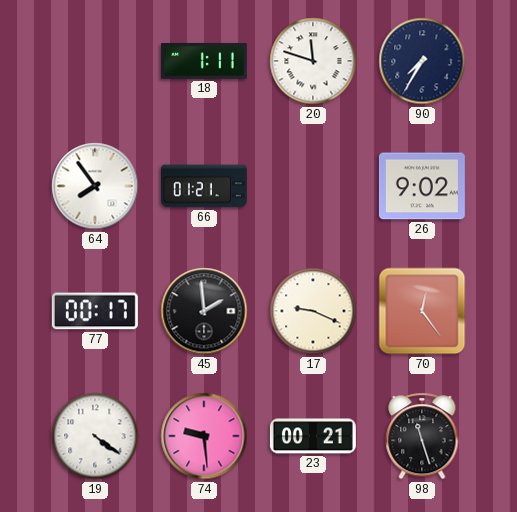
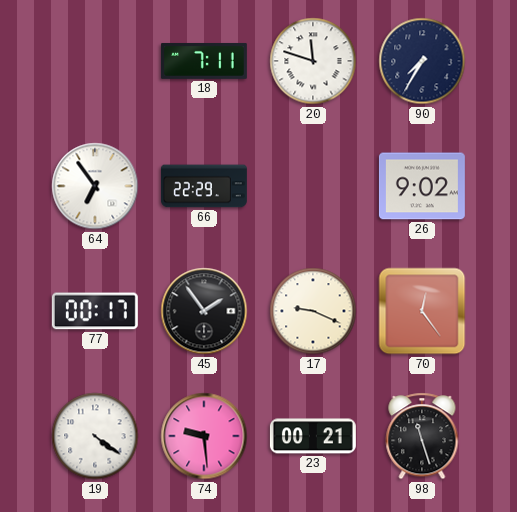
18: 1:11 -> 7:11 (204, 61)
64: 7:54 -> 6:54 (95, 186)
66: 01:21 -> 22:29 (204, 186)
45: 1:59 -> 1:54 (204, 311)
